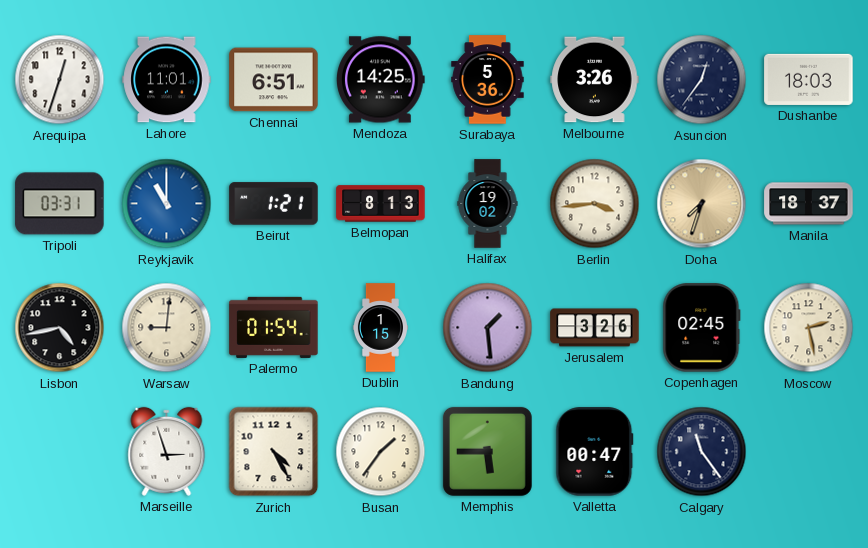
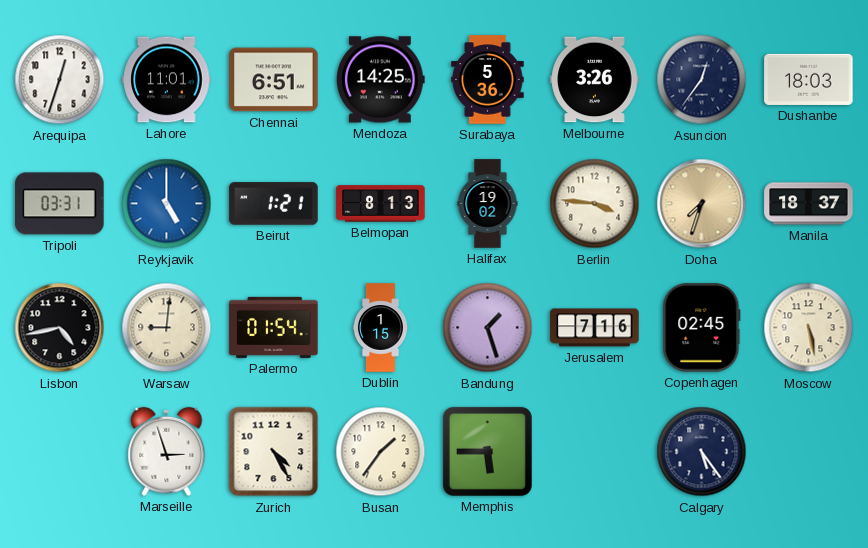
Reykjavik: 11:00 -> 5:00 (167, 204)
Berlin: 3:44 -> 3:46 (595, 204)
Bandung: 1:29 -> 1:27 (488, 328)
Jerusalem: 3:26 -> 7:16 (595, 328)
Moscow: 2:28 -> 5:28 (809, 328)
Valletta: 00:47 -> none (595, 452)
Calgary: 11:24 -> 5:24 (702, 452)
